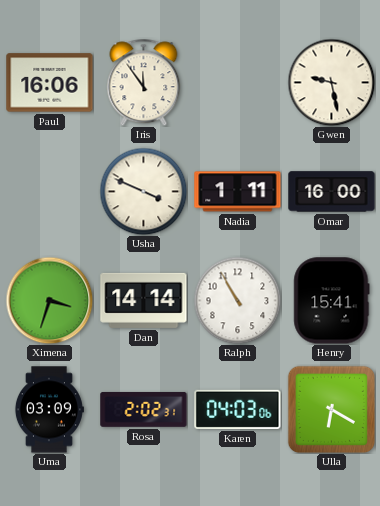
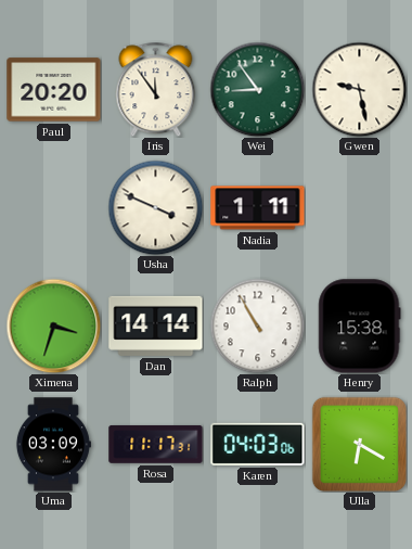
Paul: 16:06 -> 20:20 (54, 90)
Wei: none -> 8:54 (257, 89)
Omar: 16:00 -> none (332, 192)
Henry: 15:41 -> 15:38 (360, 327)
Rosa: 2:02 -> 11:17 (156, 444)
